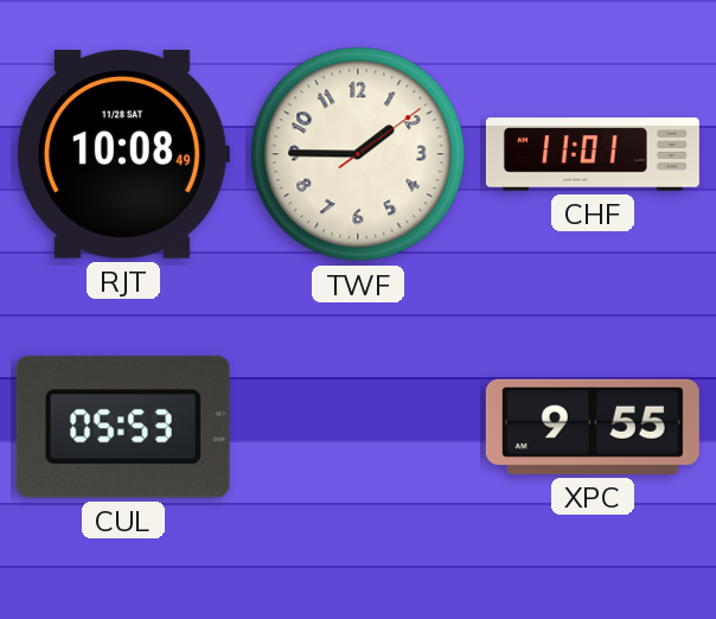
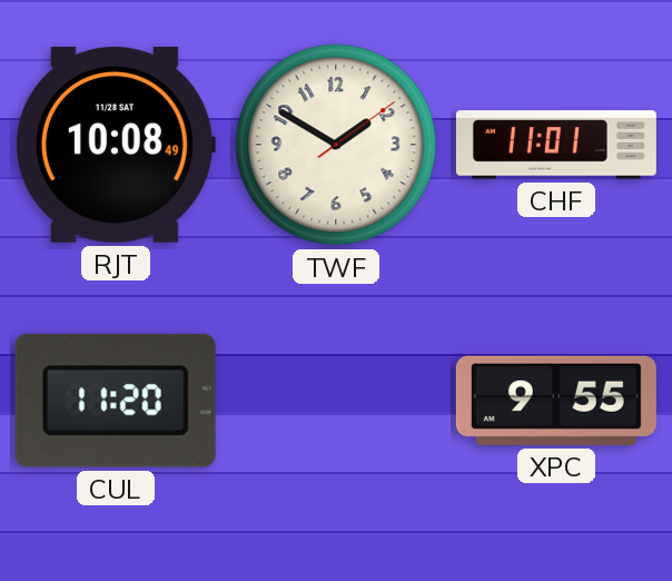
TWF: 1:45 -> 1:50 (336, 145)
CUL: 05:53 -> 11:20 (116, 401)
